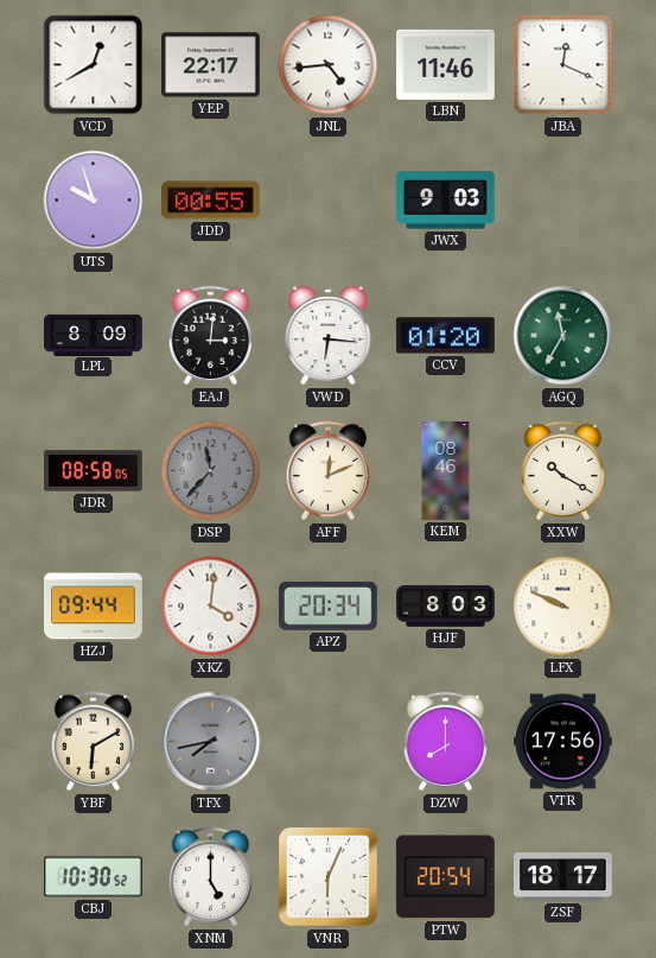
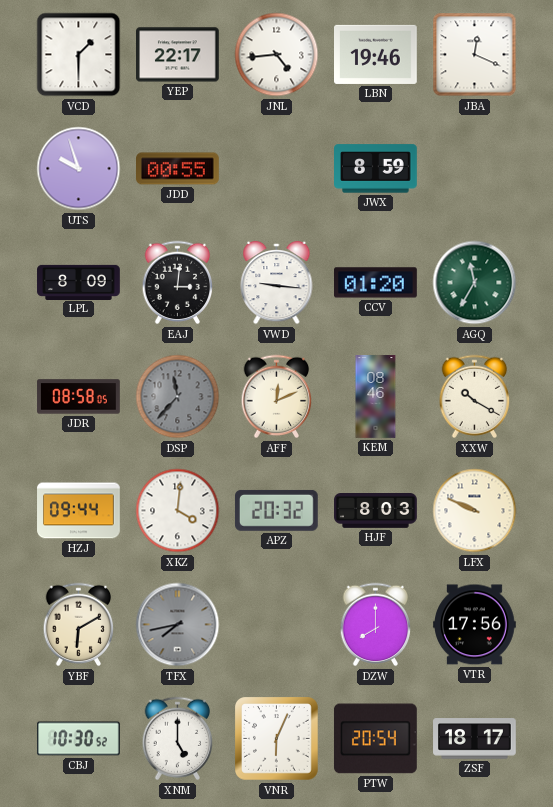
VCD: 12:40 -> 1:30 (79, 55)
LBN: 11:46 -> 19:46 (376, 54)
JWX: 9:03 -> 8:59 (376, 169)
VWD: 6:16 -> 9:16 (277, 283)
APZ: 20:34 -> 20:32 (276, 510)
